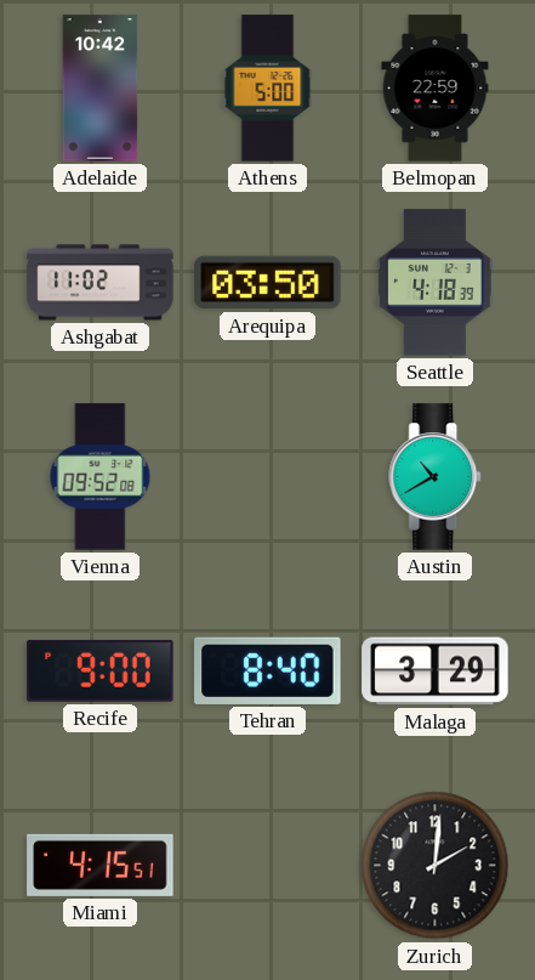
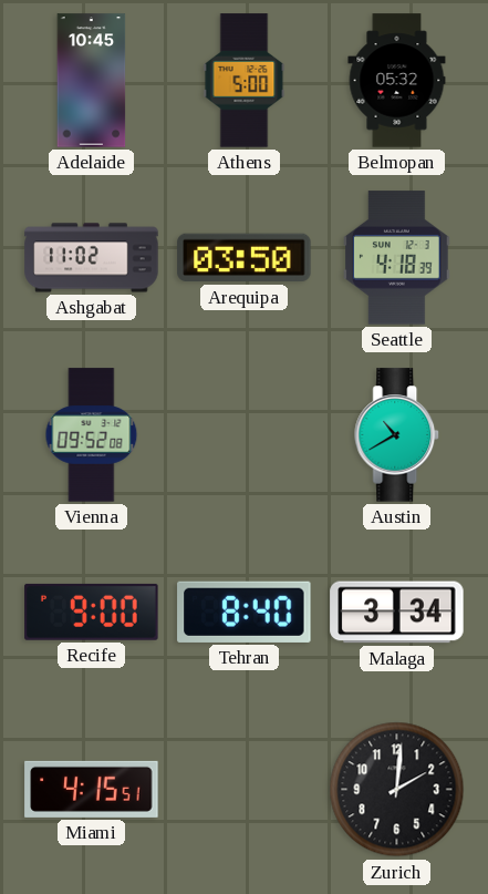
Adelaide: 10:42 -> 10:45 (92, 81)
Belmopan: 22:59 -> 05:32 (397, 81)
Malaga: 3:29 -> 3:34 (397, 613)
